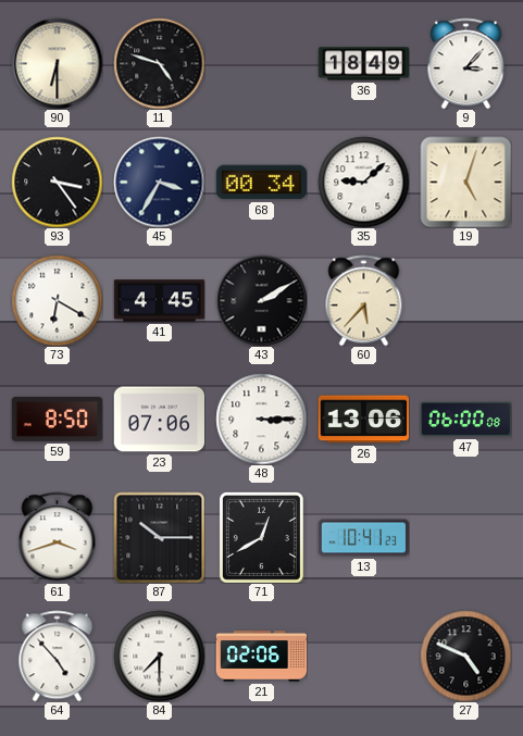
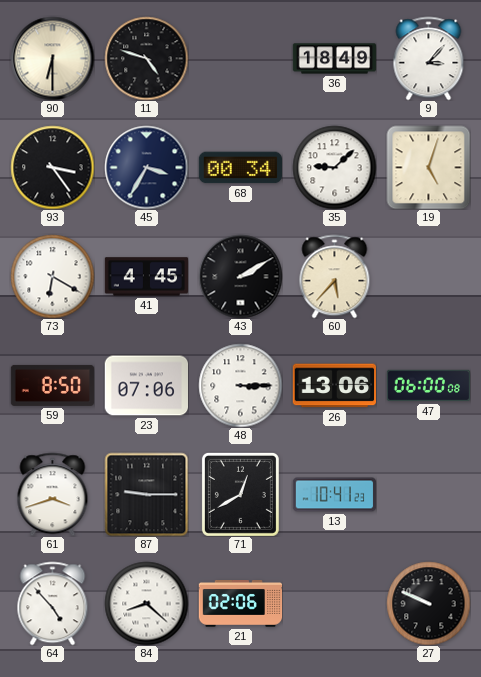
87: 10:15 -> 9:15 (146, 494)
84: 7:30 -> 8:22 (146, 603)
27: 4:49 -> 9:49 (428, 603)
